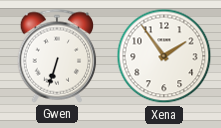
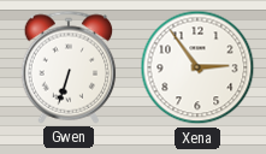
Xena: 1:54 -> 2:54 (197, 67)
